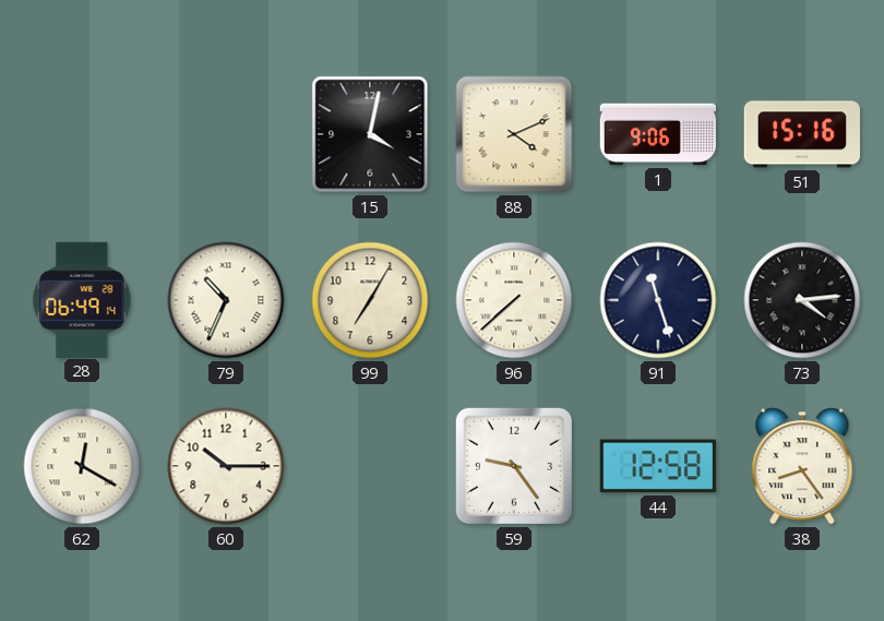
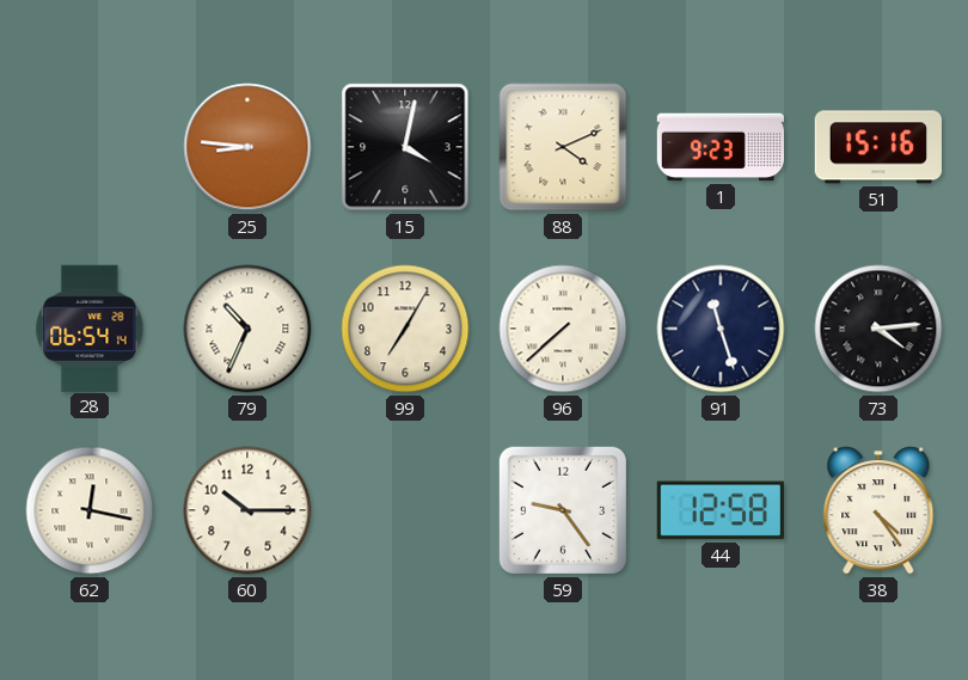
25: none -> 8:46 (247, 147)
1: 9:06 -> 9:23 (719, 147)
28: 06:49 -> 06:54 (90, 327)
62: 12:20 -> 12:17 (90, 510)
38: 8:24 -> 4:24 (878, 510)
